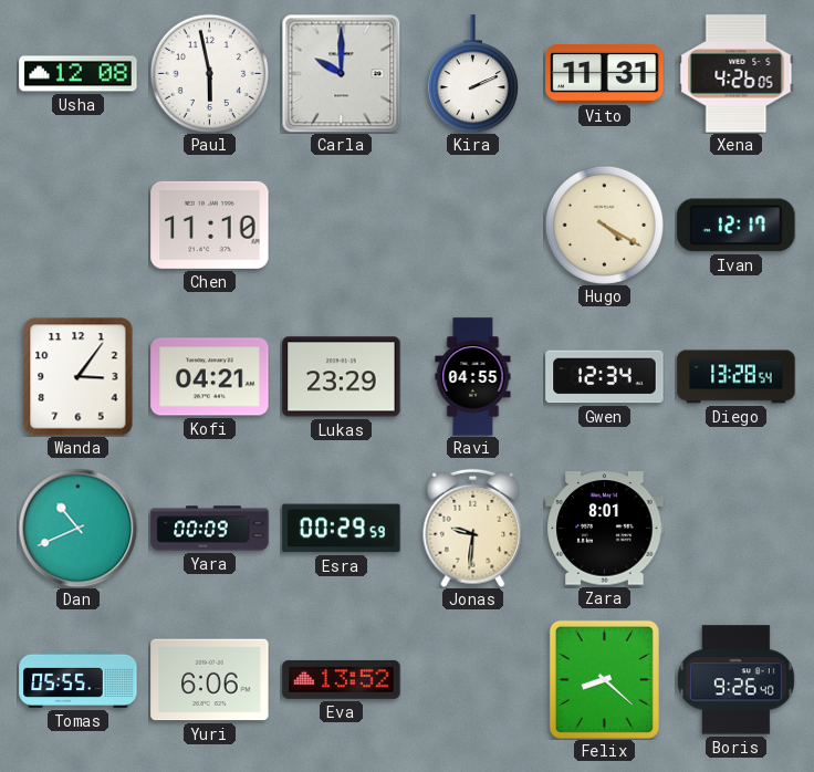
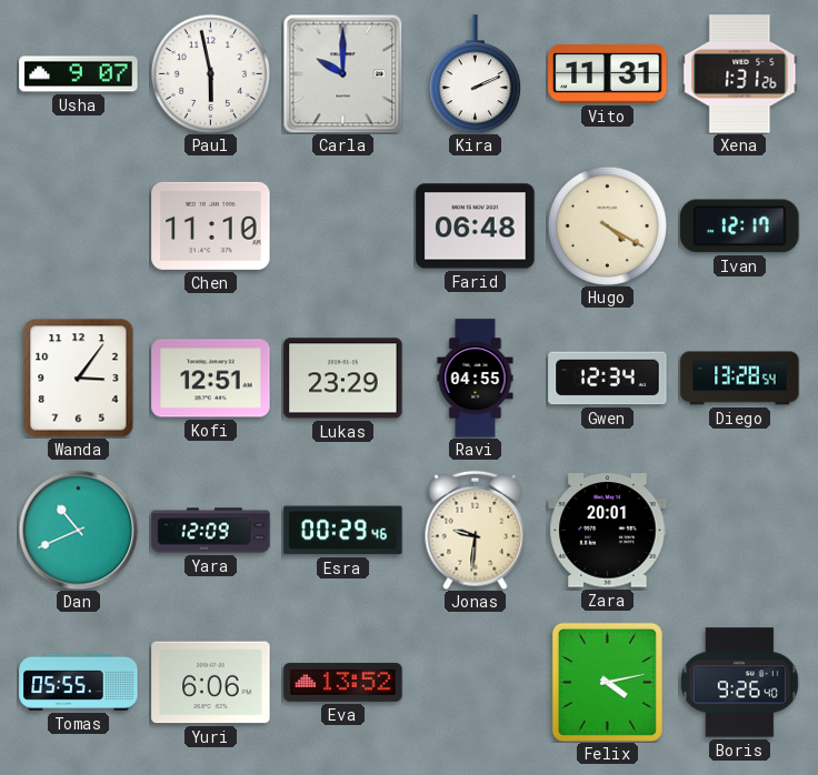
Usha: 12:08 -> 9:07 (79, 74)
Xena: 4:26 -> 1:31 (740, 74)
Farid: none -> 06:48 (476, 227)
Kofi: 04:21 -> 12:51 (211, 379)
Yara: 00:09 -> 12:09 (211, 531)
Esra: 00:29:59 -> 00:29:46 (343, 531)
Zara: 8:01 -> 20:01 (608, 531)
Felix: 8:22 -> 4:13 (607, 682)
